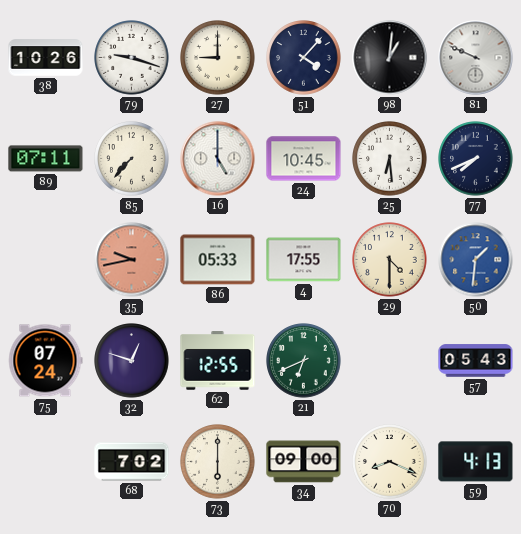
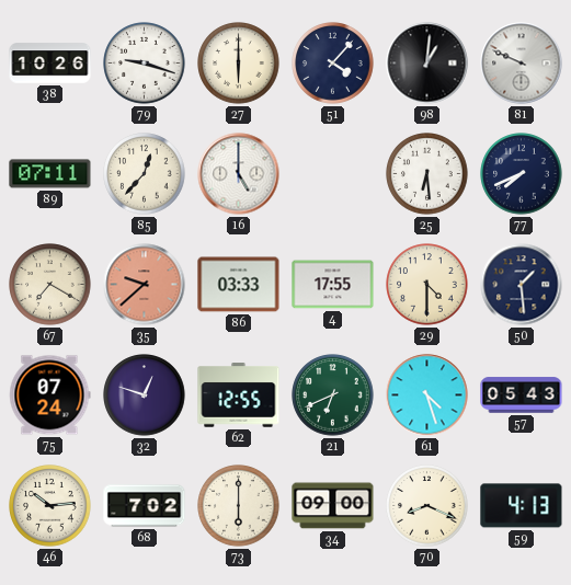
27: 9:00 -> 6:00 (239, 64)
85: 7:37 -> 12:37 (145, 174)
24: 10:45 -> none (304, 159)
67: none -> 7:20 (50, 285)
35: 9:43 -> 9:38 (145, 285)
86: 05:33 -> 03:33 (239, 285)
50: 1:31 -> 1:29 (522, 285)
50 dial: blue -> navy (522, 285)
61: none -> 4:27 (427, 395)
46: none -> 10:14 (50, 506)
